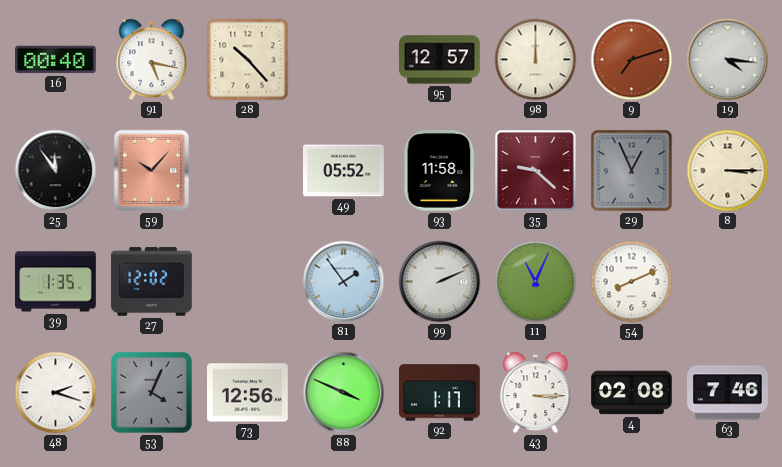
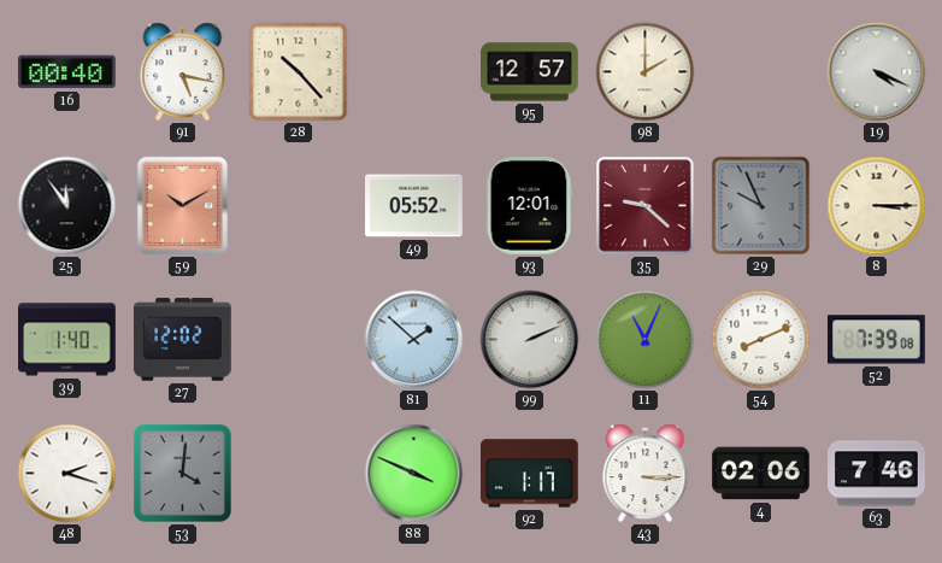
98: 12:00 -> 2:00 (646, 72)
9: 7:12 -> none (632, 60)
19: 4:16 -> 4:19 (877, 72)
59: 10:07 -> 10:10 (183, 206)
93: 11:58 -> 12:01 (530, 206)
29: 12:56 -> 9:56 (761, 206)
39: 1:35 -> 1:40 (67, 340)
81: 1:54 -> 1:52 (414, 340)
52: none -> 7:39 (877, 340)
53: 4:04 -> 4:01 (183, 474)
73: 12:56 -> none (248, 393)
4: 02:08 -> 02:06 (761, 474)
